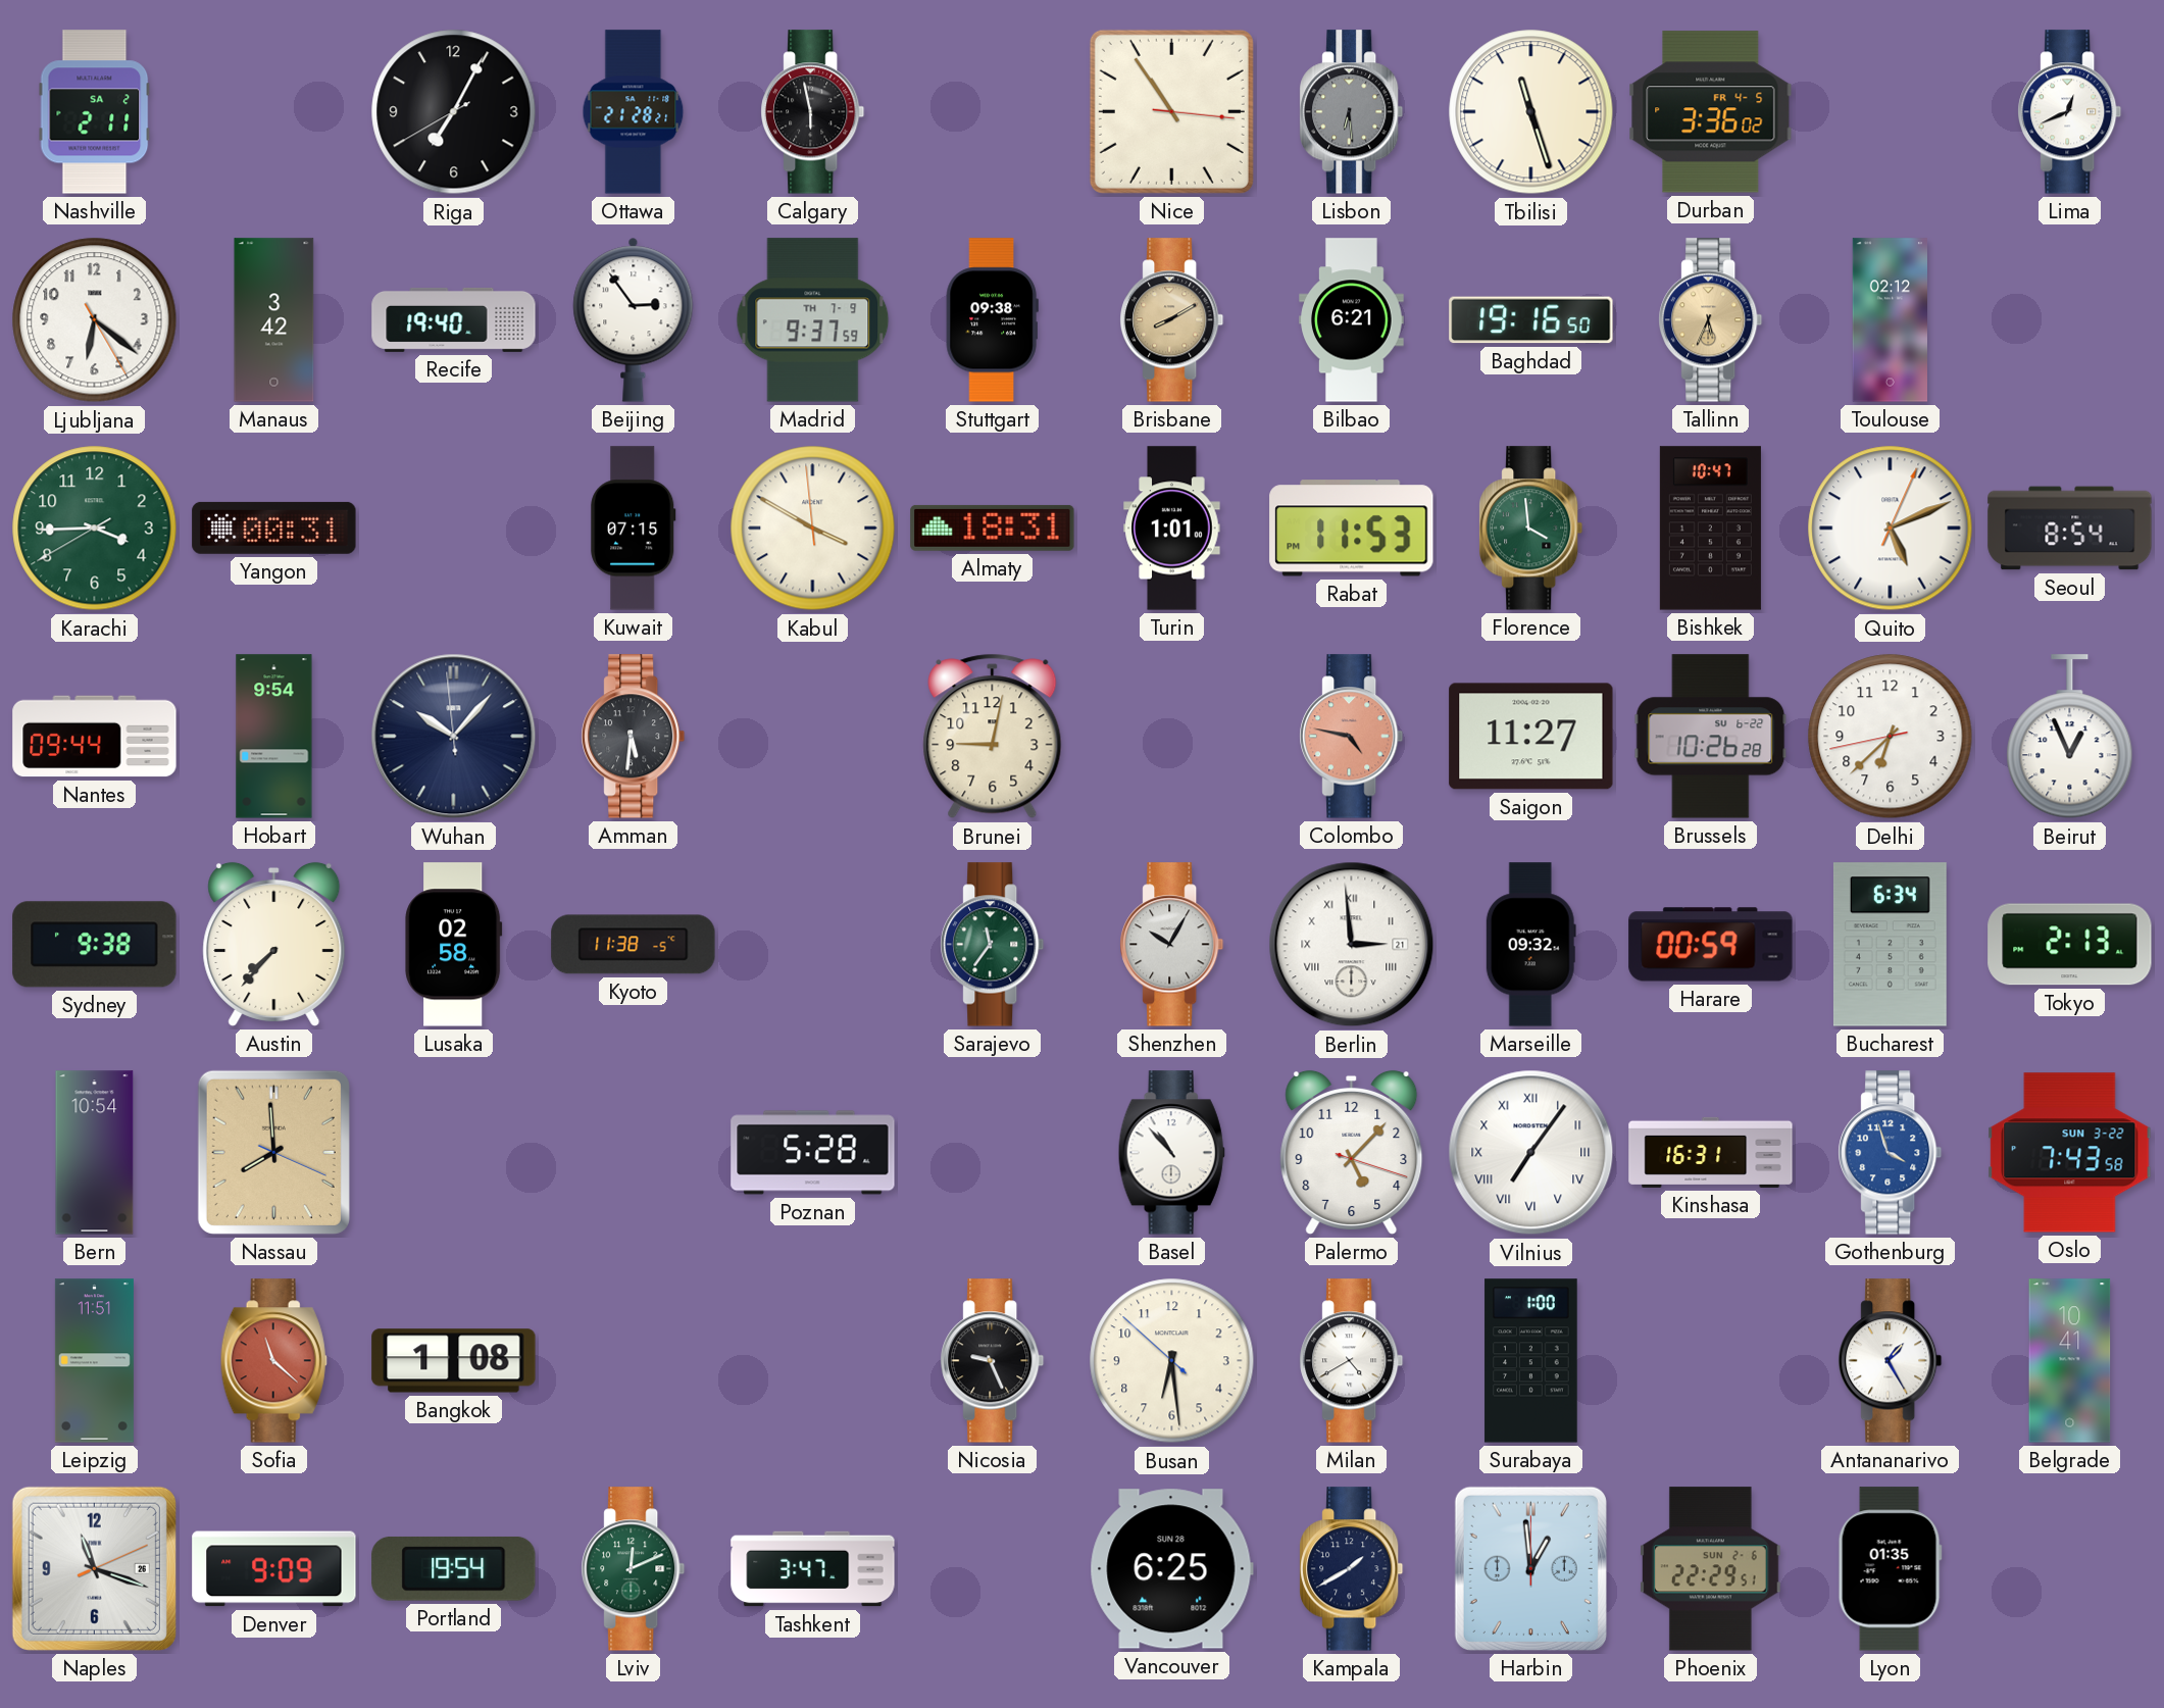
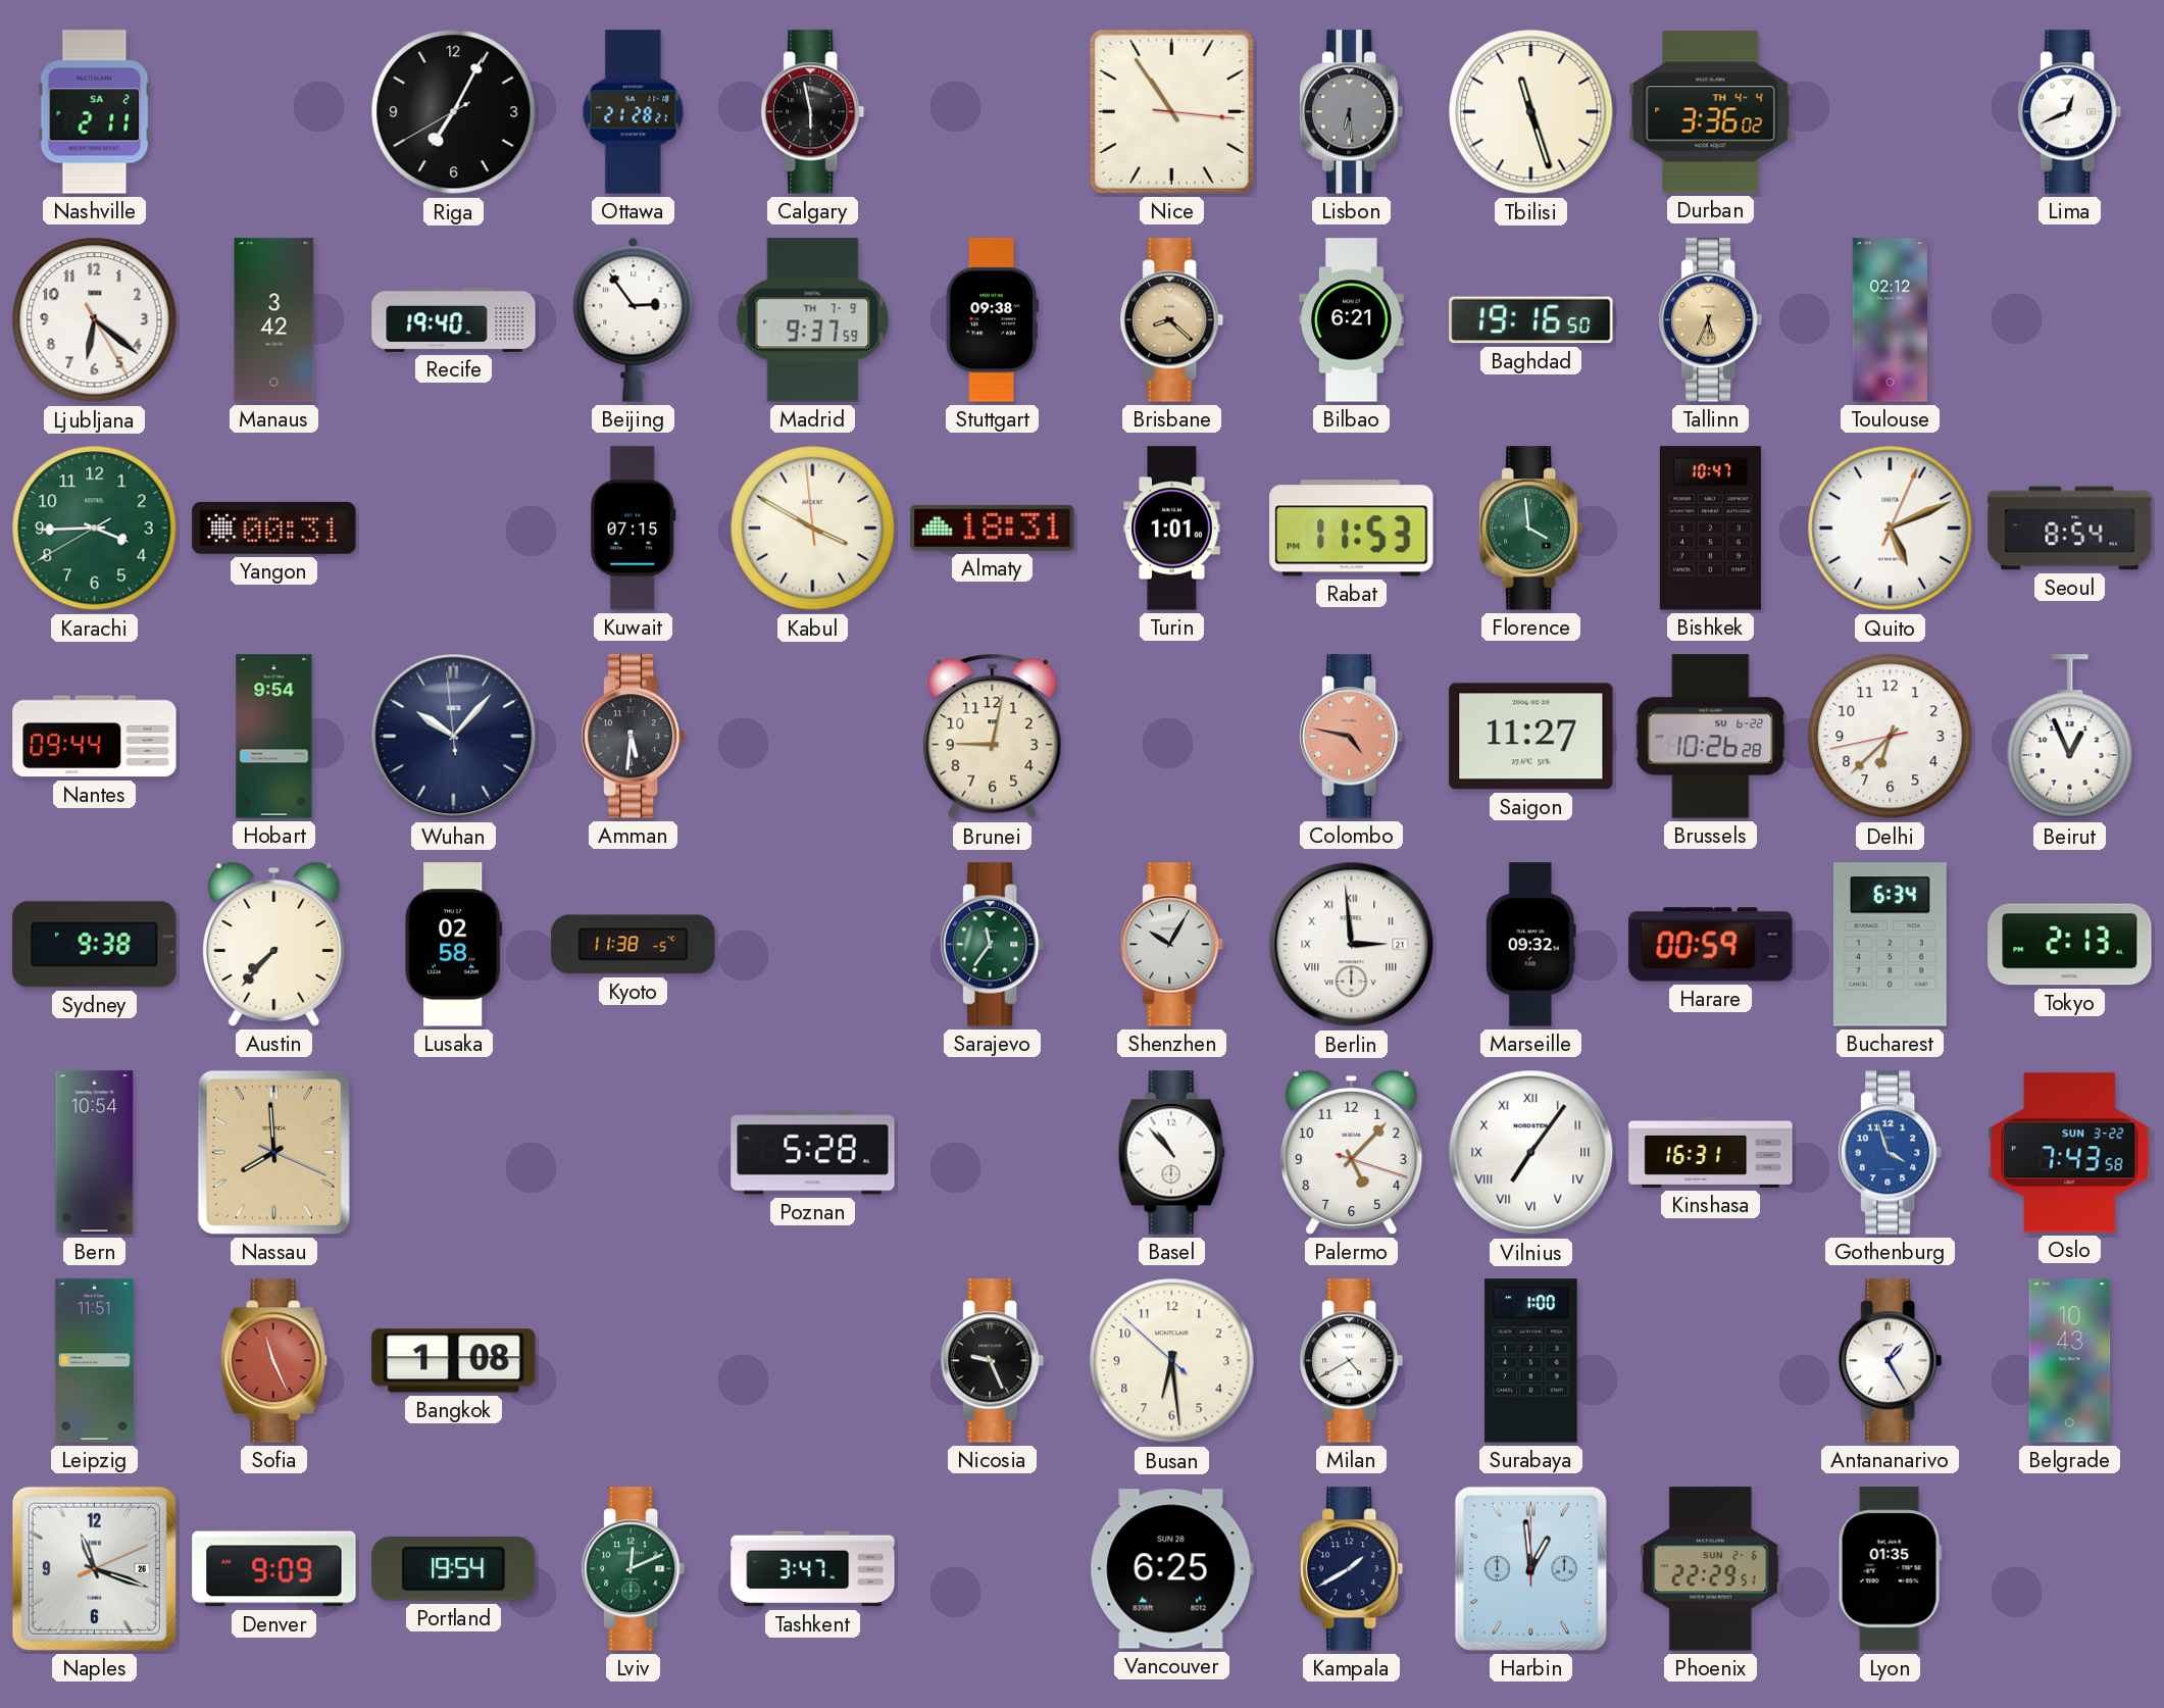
Durban date: FR 4-5 -> TH 4-4 (1711, 112)
Brisbane: 8:10 -> 8:22 (1172, 320)
Sofia: 11:22 -> 11:26 (273, 1361)
Belgrade: 10:41 -> 10:43 (2070, 1361)
